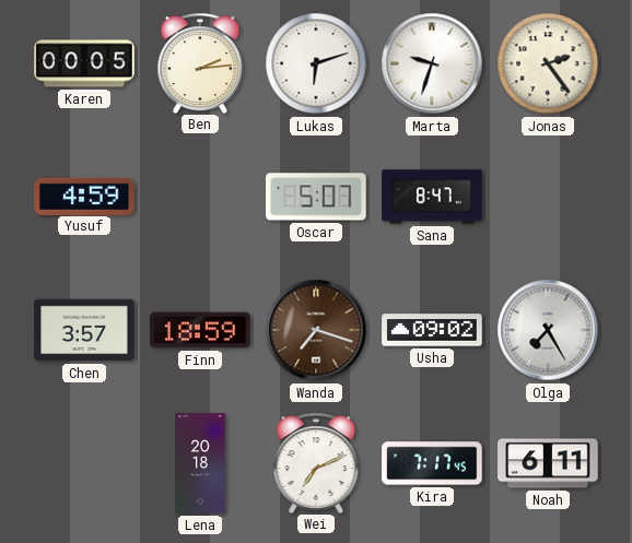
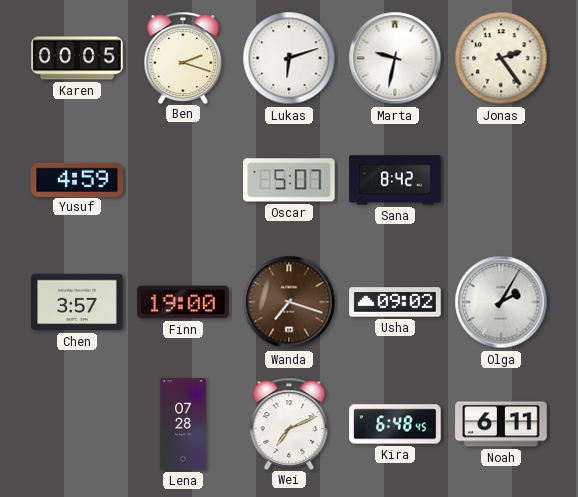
Ben: 2:14 -> 2:18 (183, 57)
Marta: 9:33 -> 9:32 (395, 58)
Sana: 8:47 -> 8:42 (395, 180)
Finn: 18:59 -> 19:00 (183, 302)
Olga: 7:25 -> 2:05 (501, 302)
Lena: 20:18 -> 07:28 (183, 424)
Kira: 7:17 -> 6:48 (395, 424)
